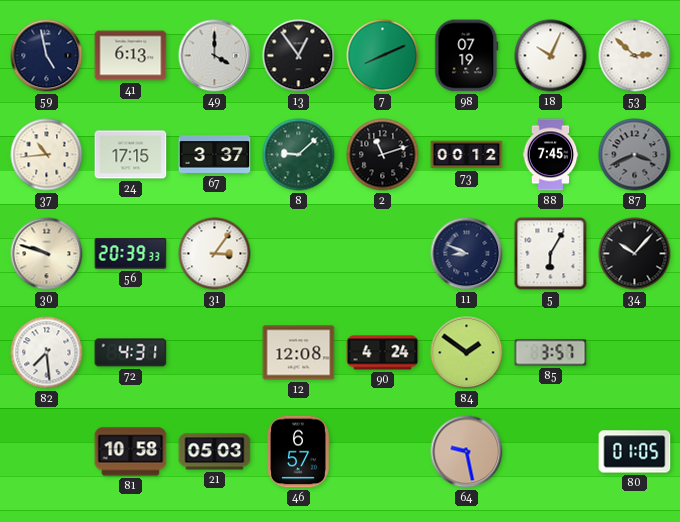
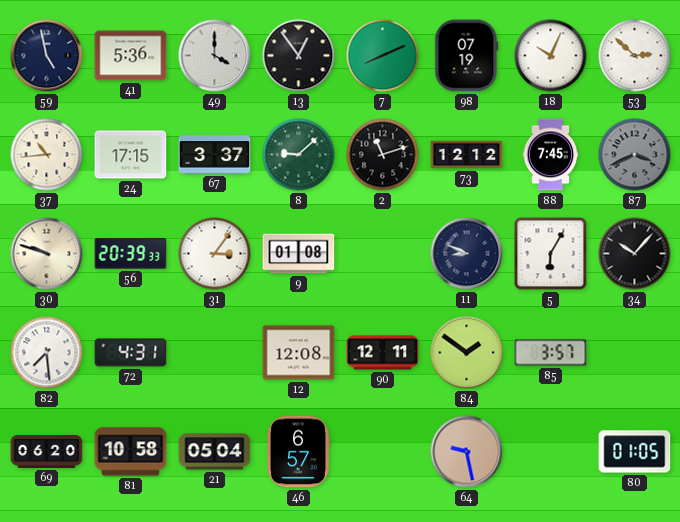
41: 6:13 -> 5:36 (131, 56)
73: 00:12 -> 12:12 (467, 155)
9: none -> 01:08 (299, 254)
90: 4:24 -> 12:11 (383, 353)
69: none -> 06:20 (47, 451)
21: 05:03 -> 05:04 (215, 452)
